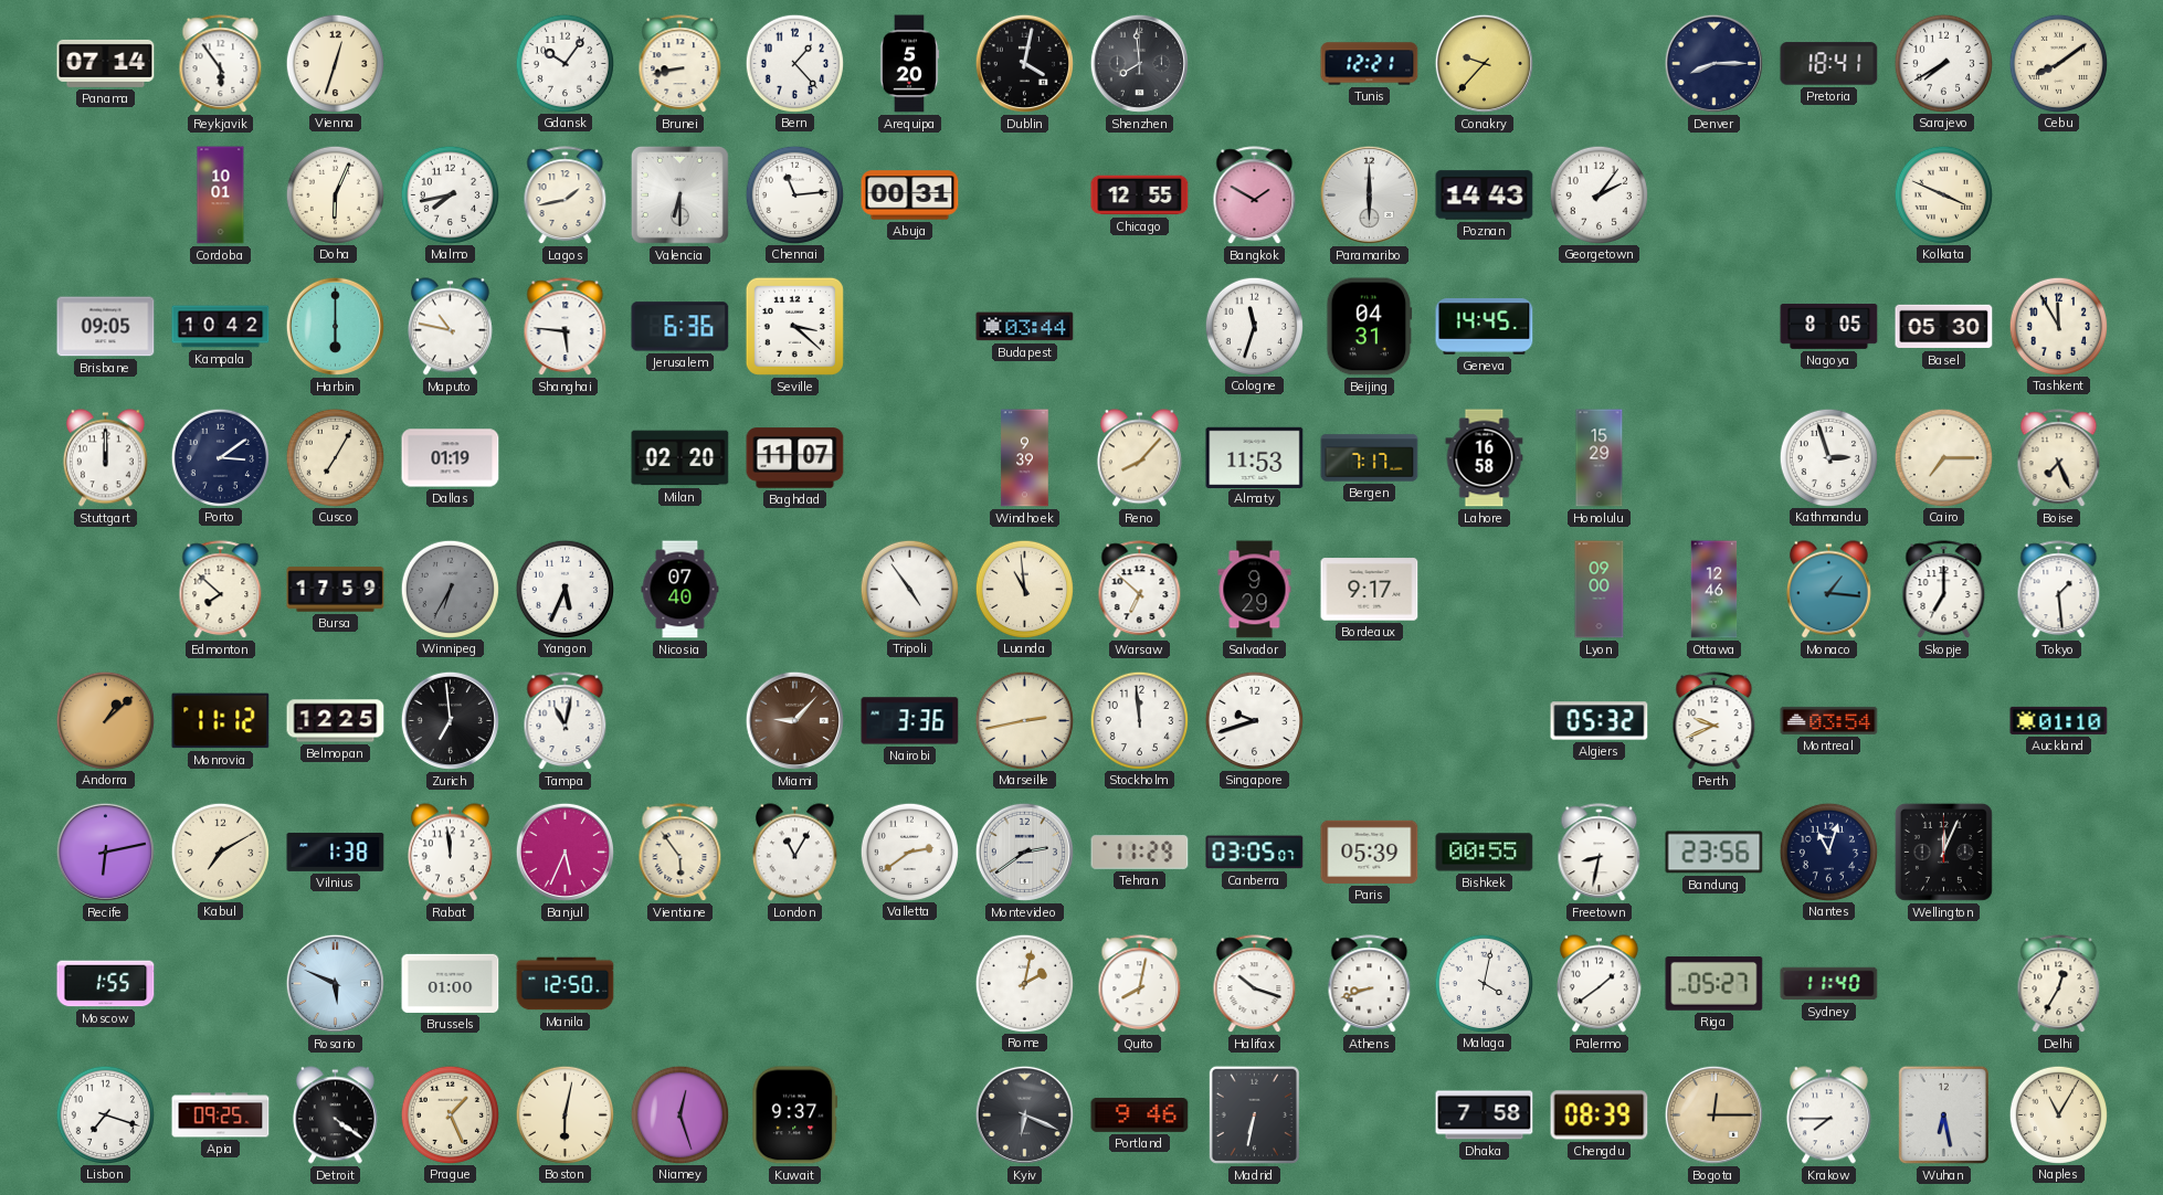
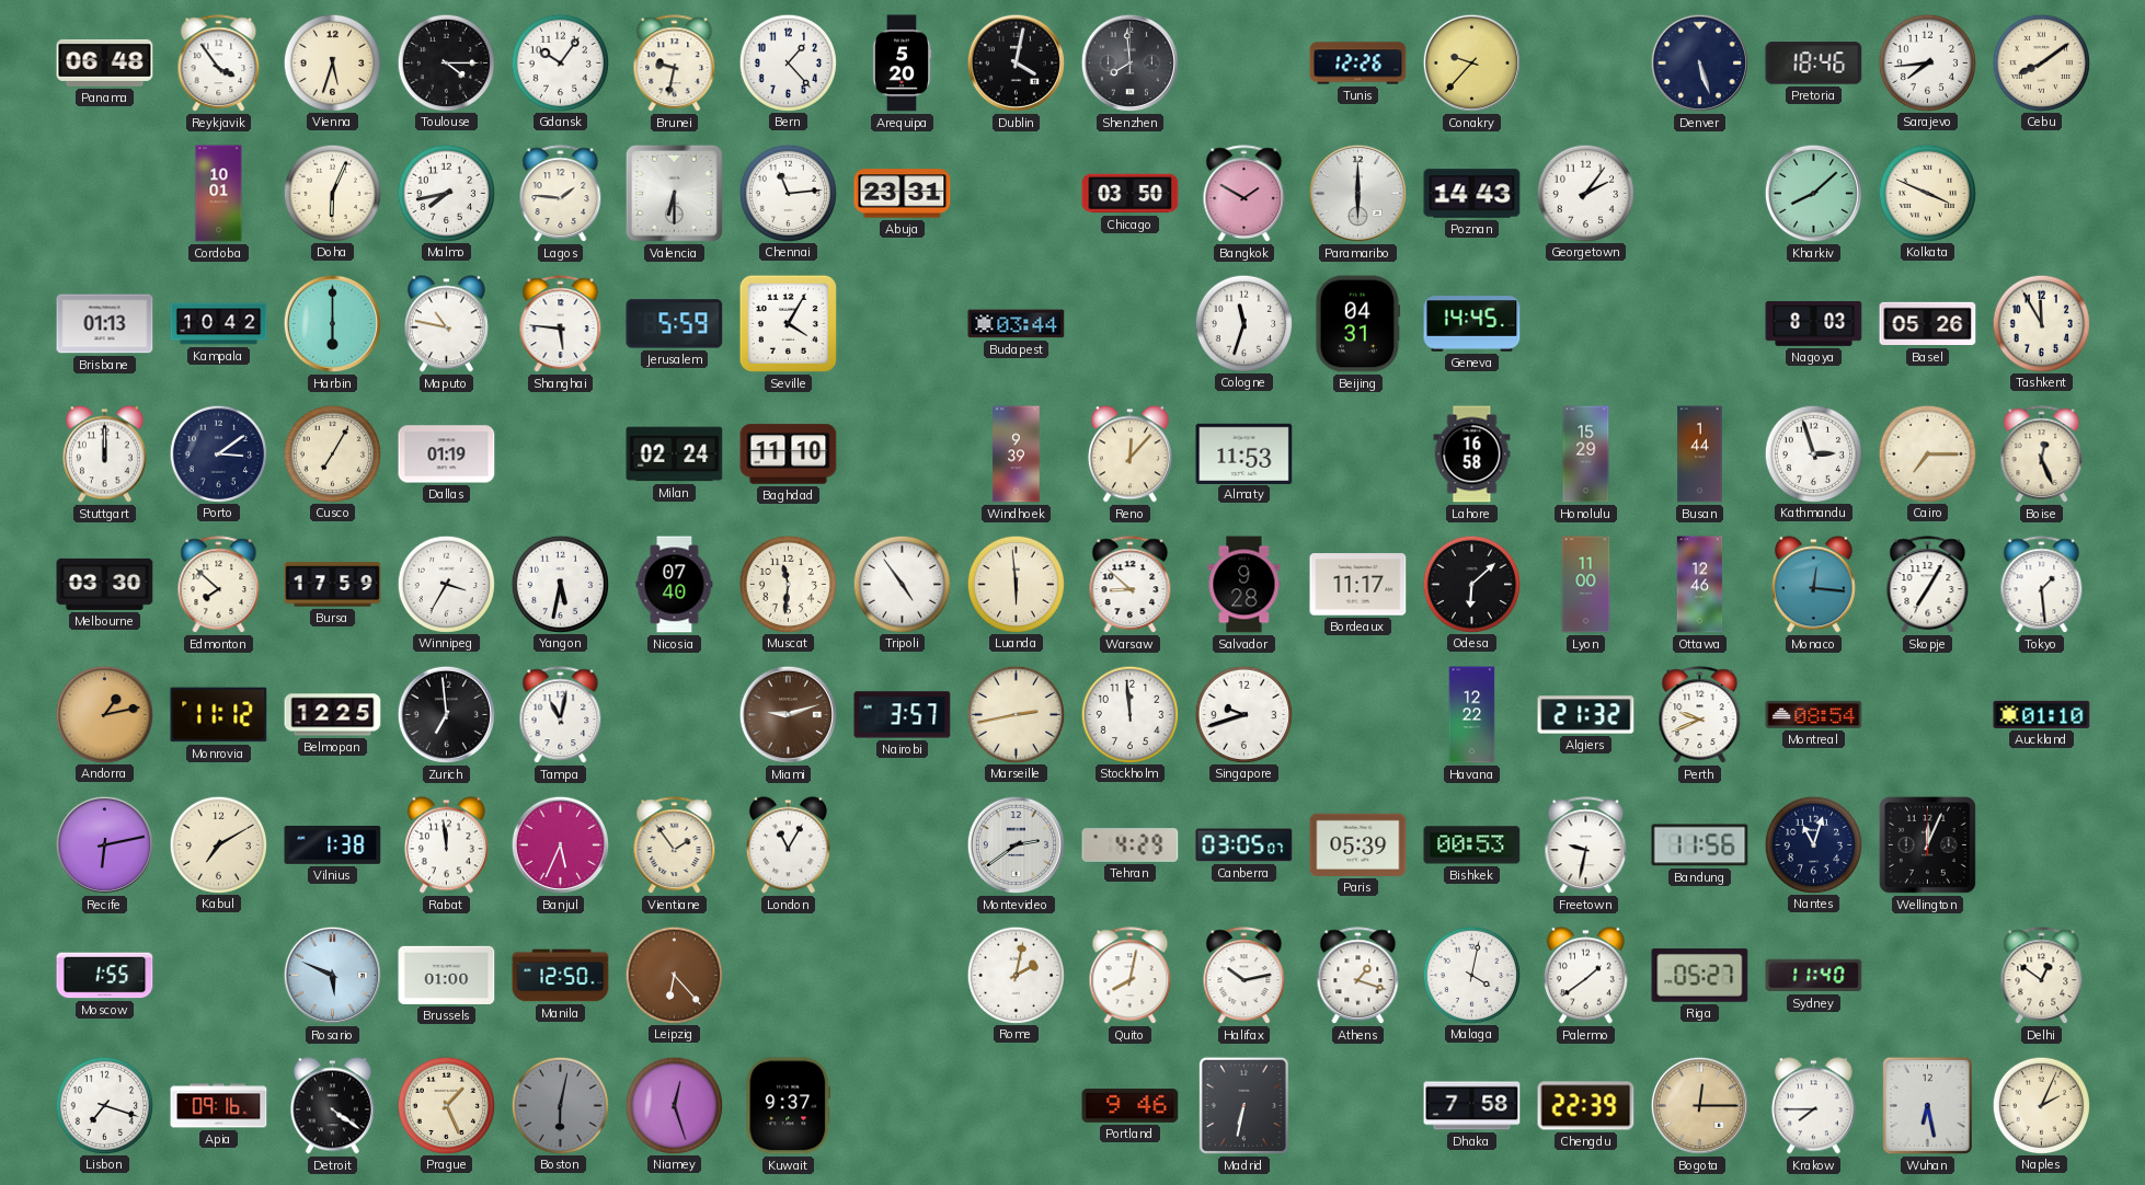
Panama: 07:14 -> 06:48 (105, 62)
Reykjavik: 5:54 -> 3:54 (219, 64)
Vienna: 12:33 -> 5:33 (332, 62)
Toulouse: none -> 4:15 (446, 62)
Brunei: 8:43 -> 9:32 (675, 64)
Tunis: 12:21 -> 12:26 (1358, 64)
Denver: 8:15 -> 5:27 (1699, 62)
Pretoria: 18:41 -> 18:46 (1814, 64)
Sarajevo: 7:40 -> 7:44 (1927, 62)
Lagos: 1:43 -> 1:46 (561, 194)
Abuja: 00:31 -> 23:31 (903, 194)
Chicago: 12:55 -> 03:50 (1131, 194)
Kharkiv: none -> 8:08 (1813, 193)
Brisbane: 09:05 -> 01:13 (105, 324)
Jerusalem: 6:36 -> 5:59 (675, 324)
Seville: 3:22 -> 4:05 (788, 323)
Nagoya: 8:05 -> 8:03 (1814, 323)
Basel: 05:30 -> 05:26 (1928, 324)
Milan: 02:20 -> 02:24 (675, 455)
Baghdad: 11:07 -> 11:10 (789, 455)
Reno: 8:07 -> 12:07 (1129, 455)
Bergen: 7:17 -> none (1370, 458)
Busan: none -> 1:44 (1700, 455)
Boise: 7:26 -> 12:26 (2042, 455)
Melbourne: none -> 03:30 (105, 584)
Winnipeg: 6:35 -> 3:35 (446, 584)
Winnipeg dial: grey -> white (446, 584)
Yangon: 5:34 -> 5:32 (560, 584)
Muscat: none -> 11:31 (788, 584)
Luanda: 10:59 -> 5:59 (1016, 584)
Warsaw: 6:52 -> 8:52 (1131, 585)
Salvador: 9:29 -> 9:28 (1244, 585)
Bordeaux: 9:17 -> 11:17 (1358, 585)
Odesa: none -> 6:08 (1471, 584)
Lyon: 09:00 -> 11:00 (1586, 585)
Monaco: 1:16 -> 12:16 (1813, 585)
Skopje: 7:00 -> 7:05 (1928, 585)
Andorra: 1:08 -> 1:13 (104, 714)
Miami: 9:07 -> 9:12 (788, 714)
Nairobi: 3:36 -> 3:57 (903, 715)
Havana: none -> 12:22 (1472, 715)
Algiers: 05:32 -> 21:32 (1586, 715)
Montreal: 03:54 -> 08:54 (1814, 714)
Vientiane: 5:54 -> 1:54 (675, 845)
Valletta: 2:39 -> none (909, 852)
Tehran: 11:29 -> 4:29 (1131, 844)
Bishkek: 00:55 -> 00:53 (1472, 845)
Freetown: 8:32 -> 9:32 (1586, 845)
Bandung: 23:56 -> 11:56 (1700, 845)
Leipzig: none -> 6:23 (674, 975)
Halifax: 10:18 -> 10:13 (1244, 976)
Athens: 8:42 -> 1:18 (1358, 976)
Delhi: 12:35 -> 12:51 (2042, 976)
Apia: 09:25 -> 09:16 (219, 1106)
Boston dial: cream -> grey (560, 1105)
Kyiv: 6:19 -> none (1024, 1114)
Chengdu: 08:39 -> 22:39 (1586, 1106)
Naples: 11:05 -> 2:04 (2041, 1105)
